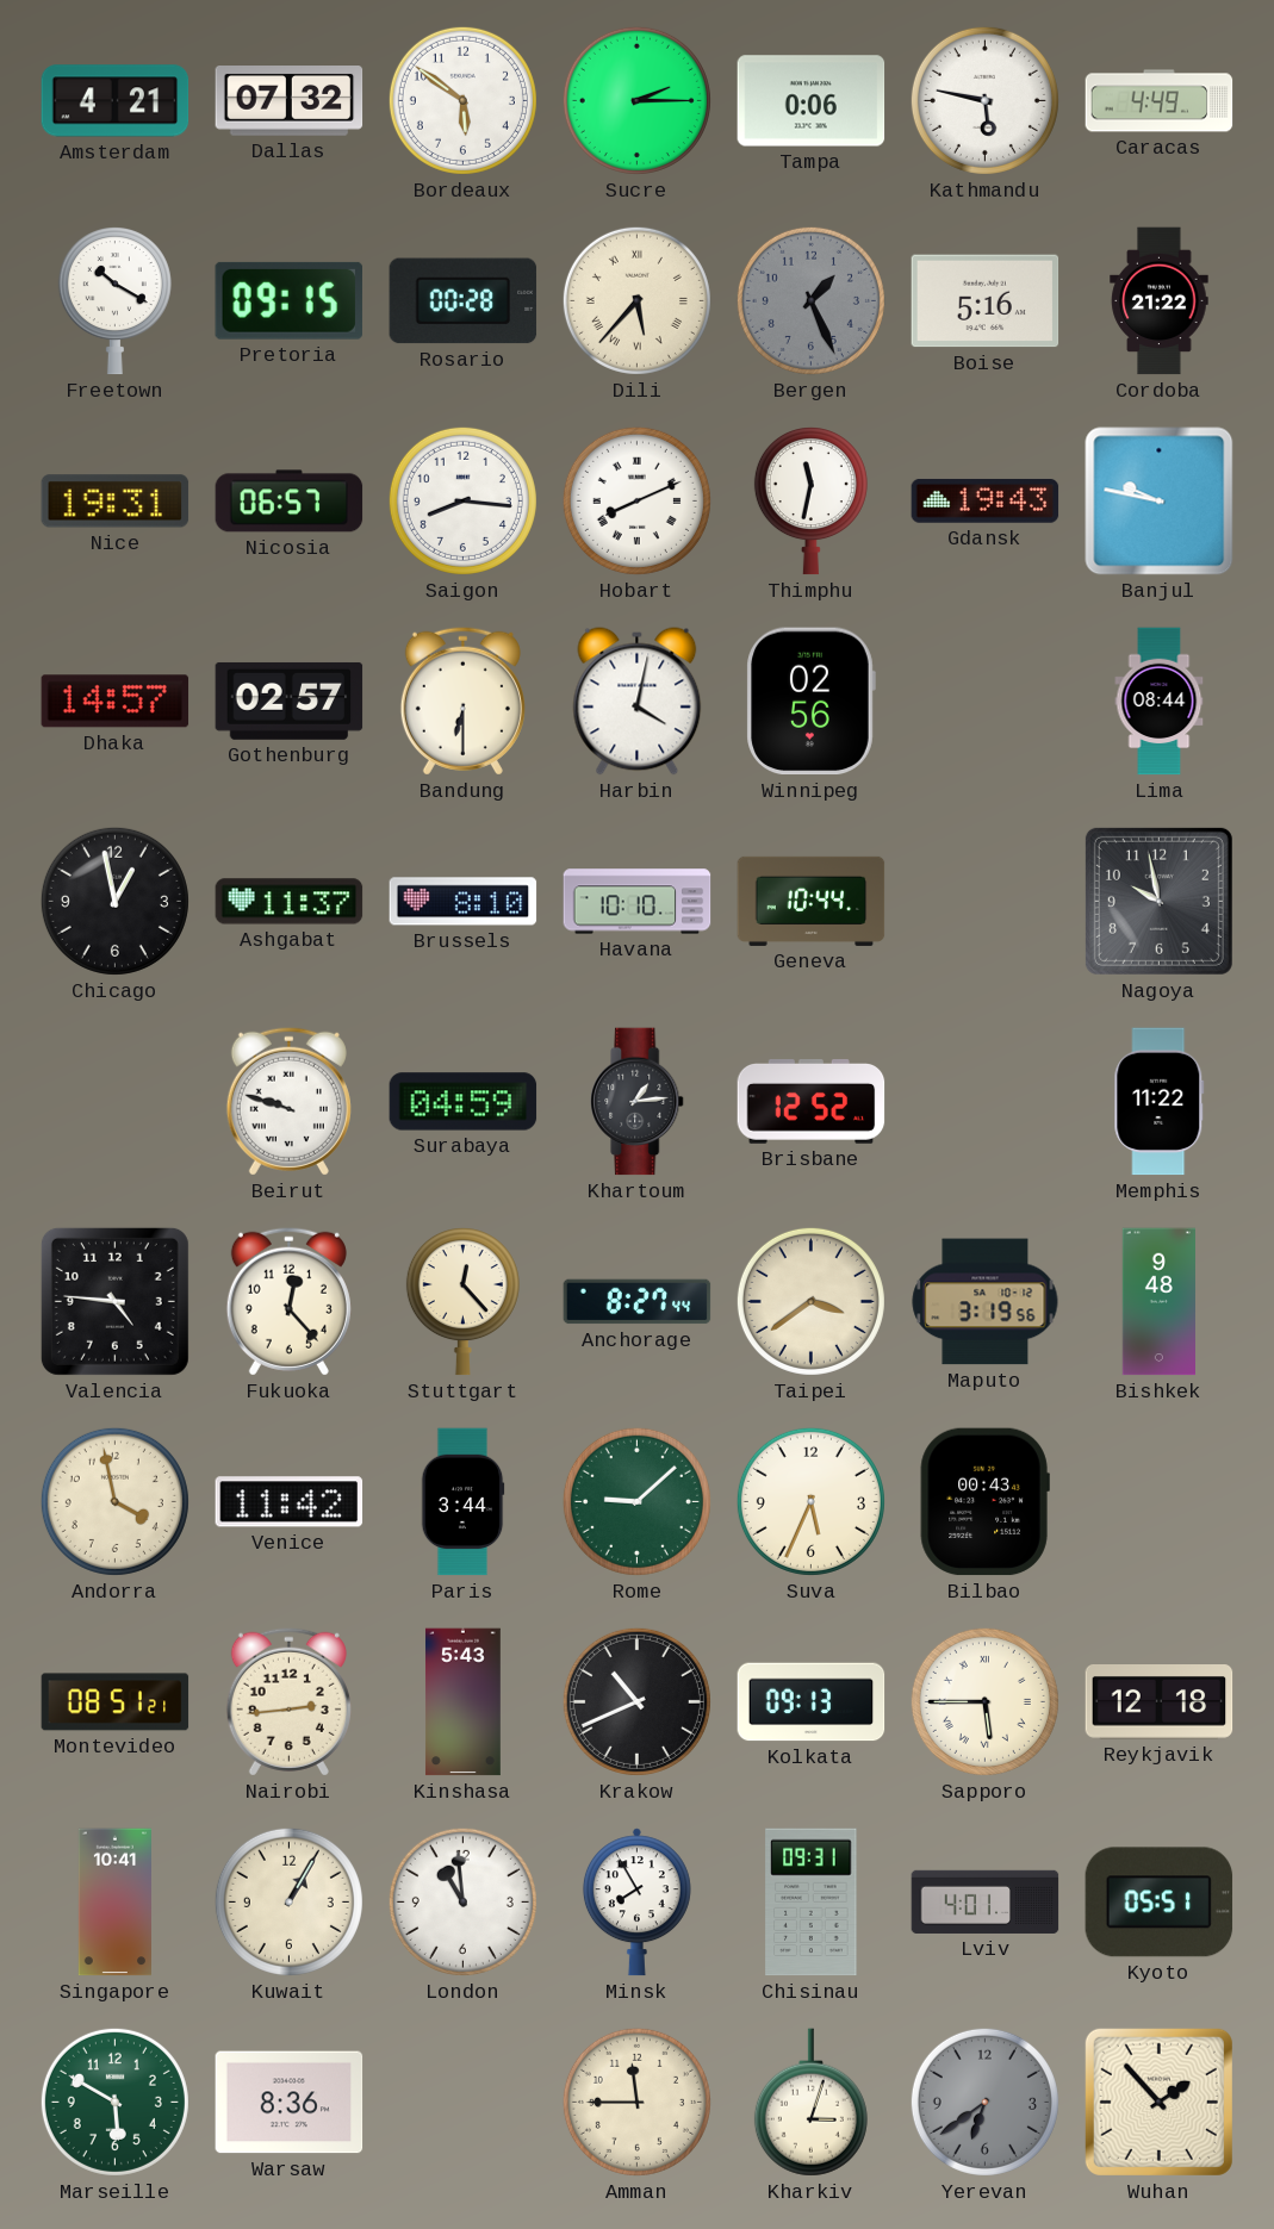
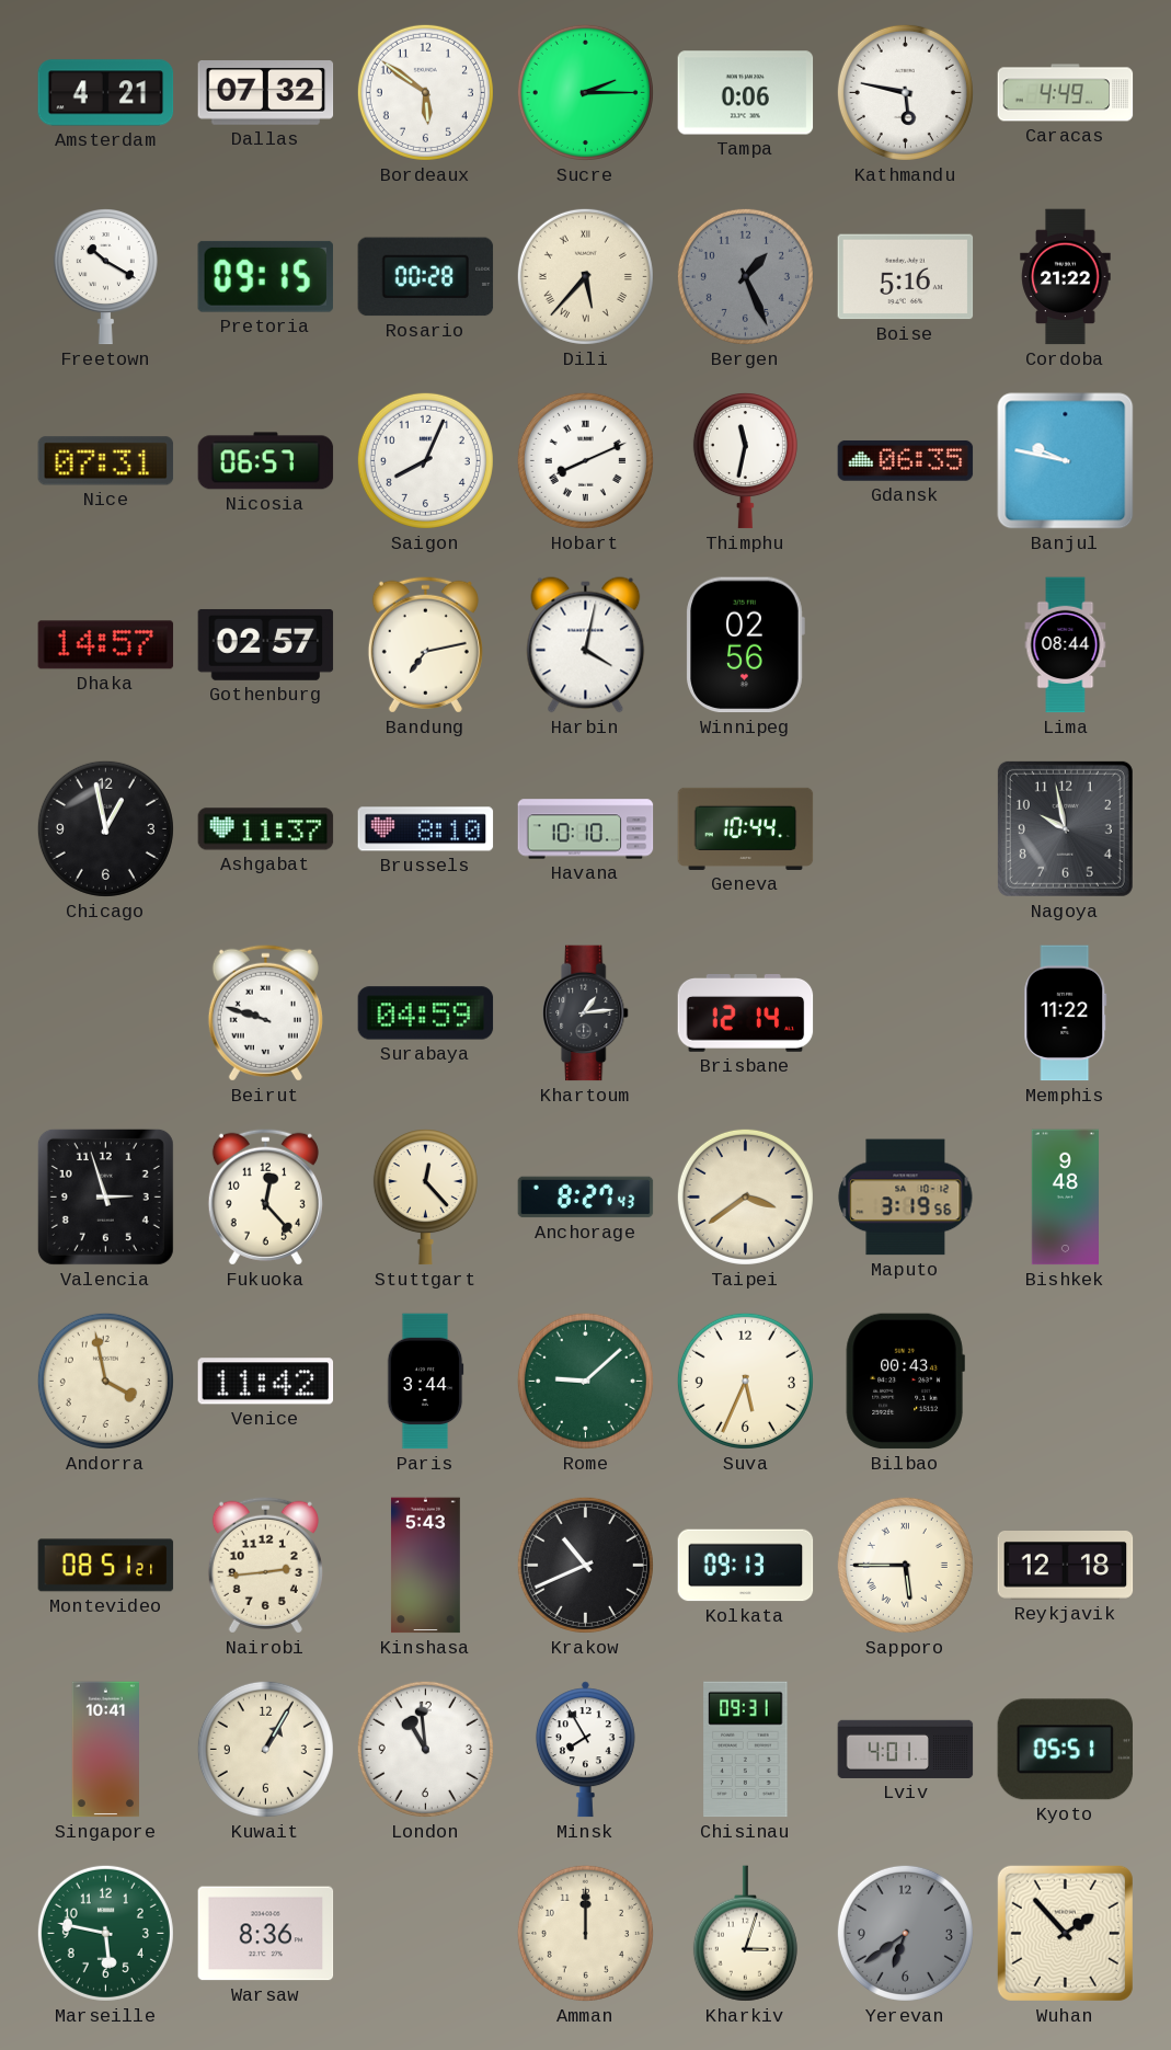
Nice: 19:31 -> 07:31 (106, 461)
Saigon: 8:16 -> 8:04 (425, 460)
Gdansk: 19:43 -> 06:35 (906, 460)
Bandung: 6:30 -> 7:13 (425, 644)
Brisbane: 12:52 -> 12:14 (746, 1013)
Valencia: 4:46 -> 2:57 (105, 1196)
Anchorage: 8:27:44 -> 8:27:43 (586, 1198)
Marseille: 5:50 -> 5:47 (105, 1933)
Amman: 11:45 -> 12:00 (585, 1933)
